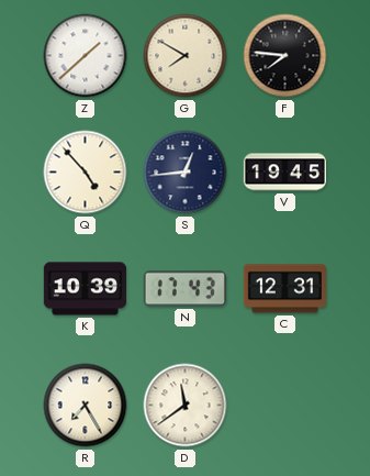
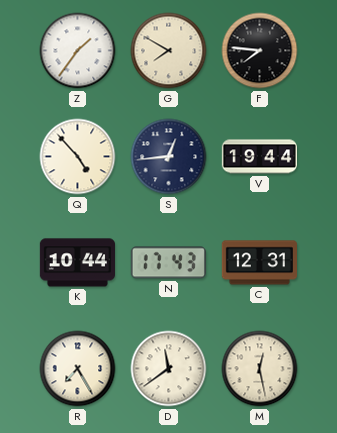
Z: 1:38 -> 1:36 (78, 51)
V: 19:45 -> 19:44 (259, 157)
K: 10:39 -> 10:44 (77, 263)
M: none -> 12:28 (260, 369)
